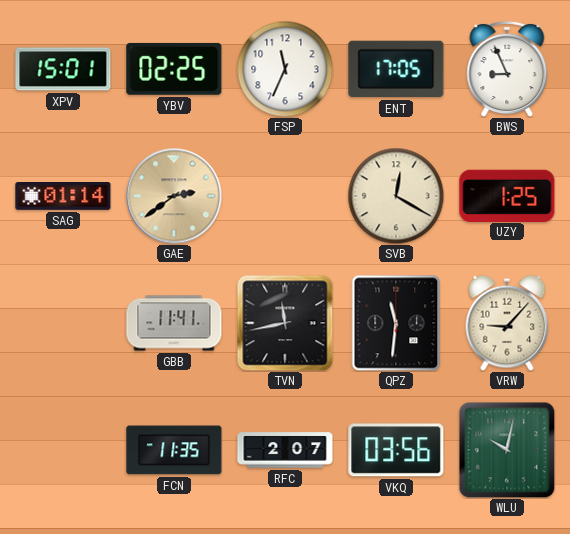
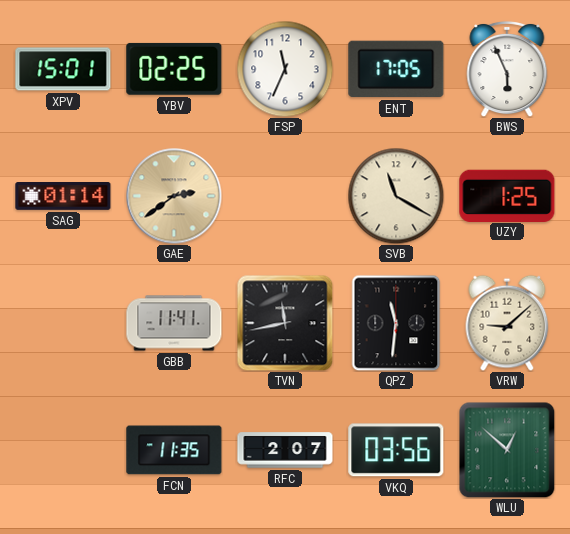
BWS: 8:56 -> 5:56 (507, 69)
SVB: 12:20 -> 11:20 (396, 196)
VRW: 9:07 -> 9:08 (507, 323)
WLU: 10:02 -> 12:52 (507, 450)
